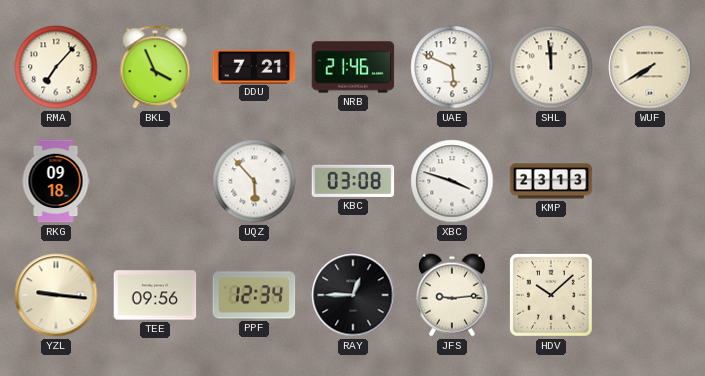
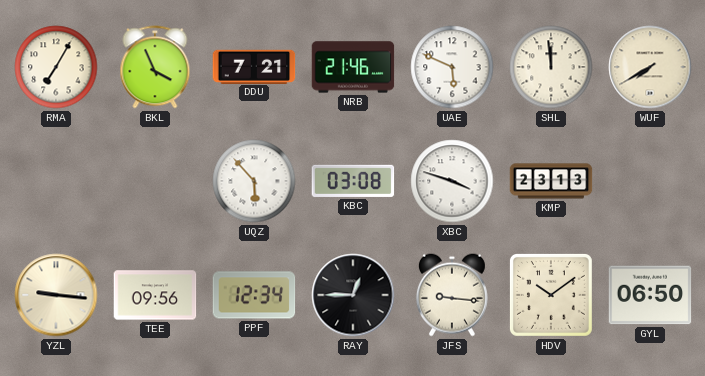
RMA: 7:07 -> 7:05 (56, 67)
RKG: 09:18 -> none (56, 181)
JFS: 9:14 -> 9:16 (452, 295)
HDV: 10:08 -> 10:09 (551, 295)
GYL: none -> 06:50 (650, 295)
